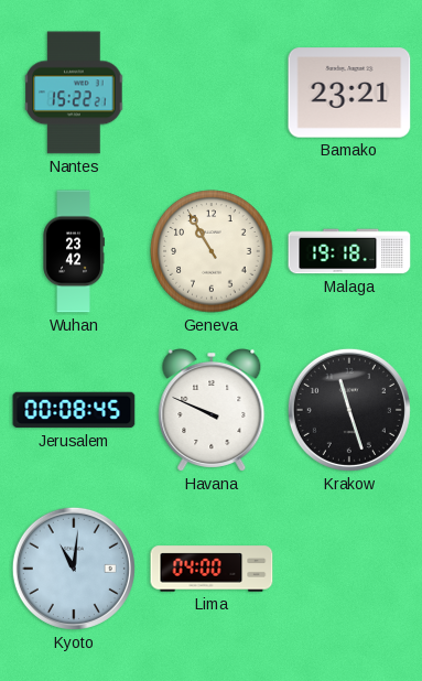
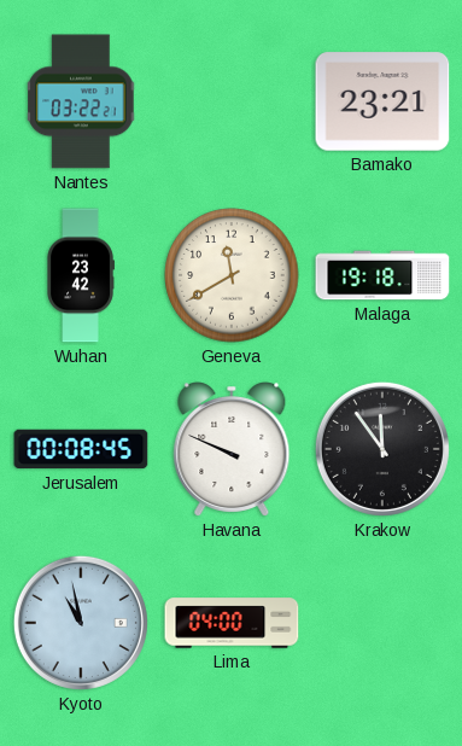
Nantes: 15:22 -> 03:22 (81, 101)
Geneva: 10:55 -> 11:40 (232, 275)
Krakow: 11:27 -> 11:54 (382, 449)
Kyoto: 11:01 -> 10:58 (81, 623)
